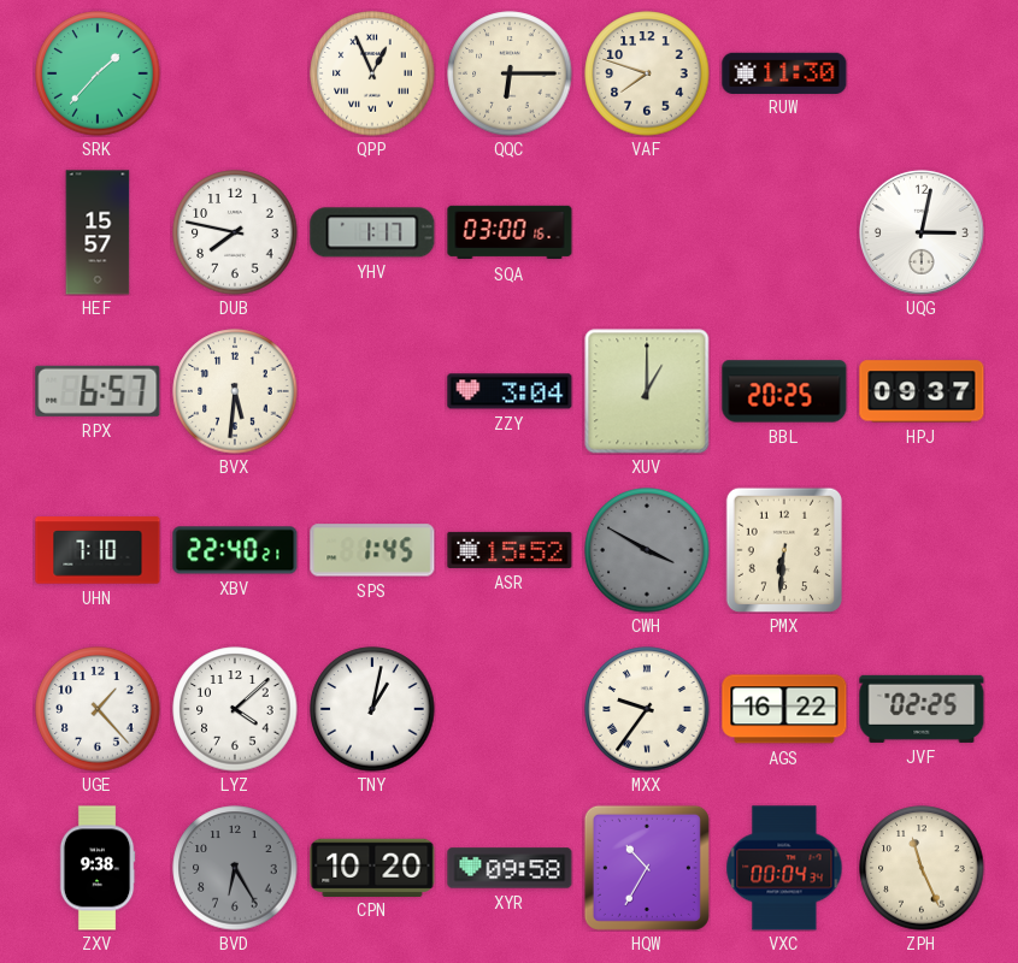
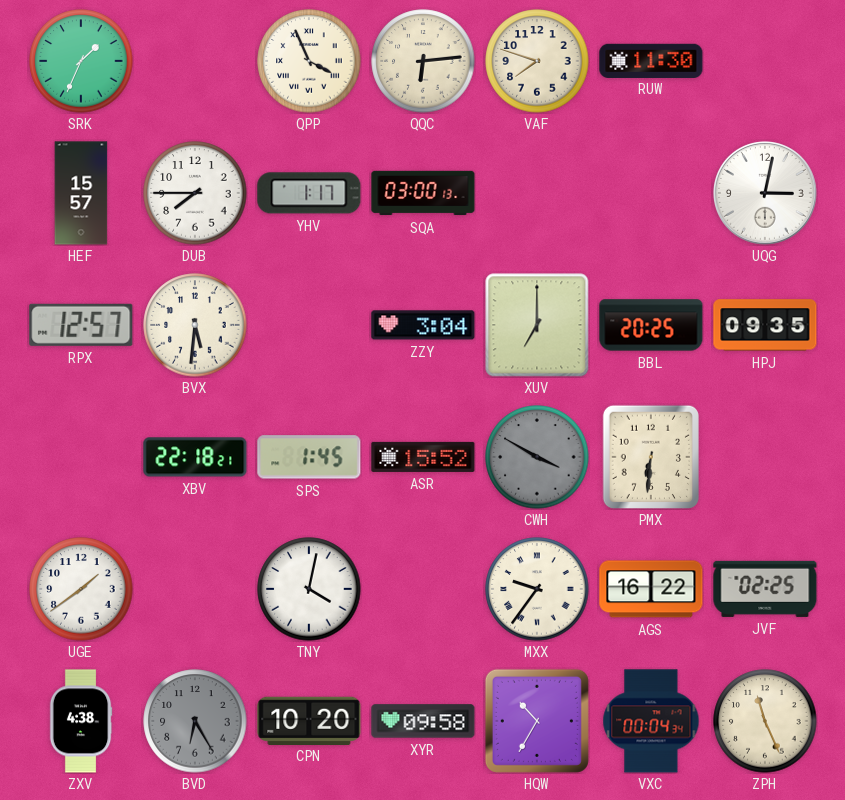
SRK: 1:37 -> 1:34 (81, 61)
QPP: 12:56 -> 3:56 (309, 61)
QQC: 6:15 -> 6:14 (423, 61)
DUB: 7:47 -> 7:45 (195, 193)
SQA: 03:00:16 -> 03:00:13 (423, 193)
RPX: 6:57 -> 12:57 (81, 325)
XUV: 1:00 -> 7:00 (537, 325)
HPJ: 09:37 -> 09:35 (765, 325)
UHN: 7:10 -> none (98, 550)
XBV: 22:40 -> 22:18 (195, 457)
UGE: 1:23 -> 1:39 (81, 589)
LYZ: 4:08 -> none (235, 709)
TNY: 1:02 -> 4:02 (309, 589)
ZXV: 9:38 -> 4:38 (81, 721)
